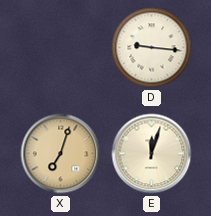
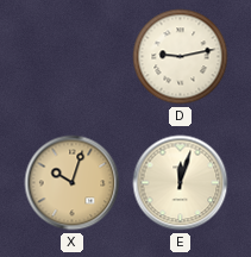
D: 9:16 -> 9:13 (181, 57)
X: 7:03 -> 10:03 (73, 183)
